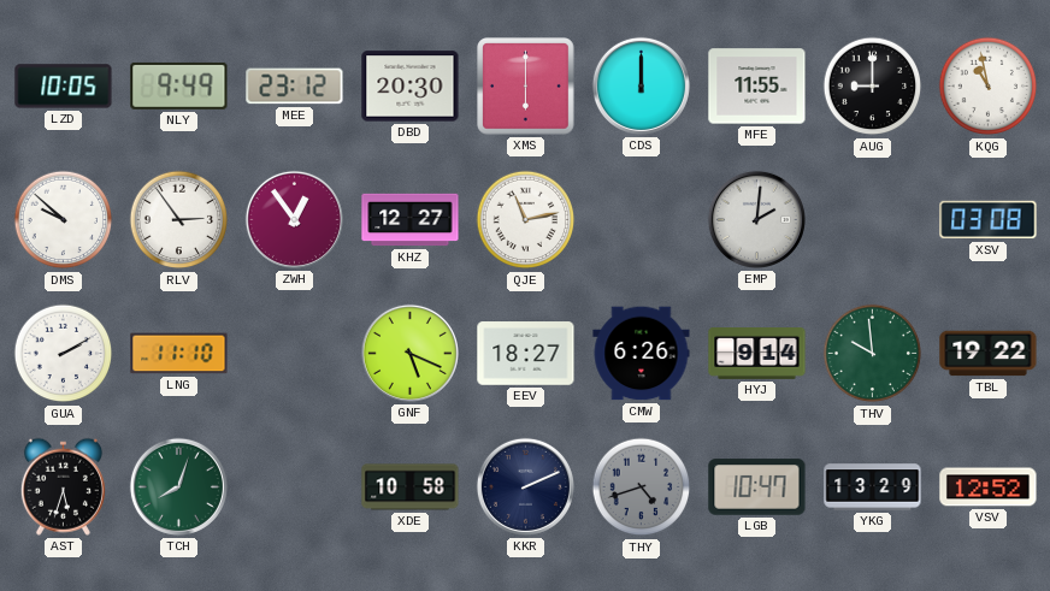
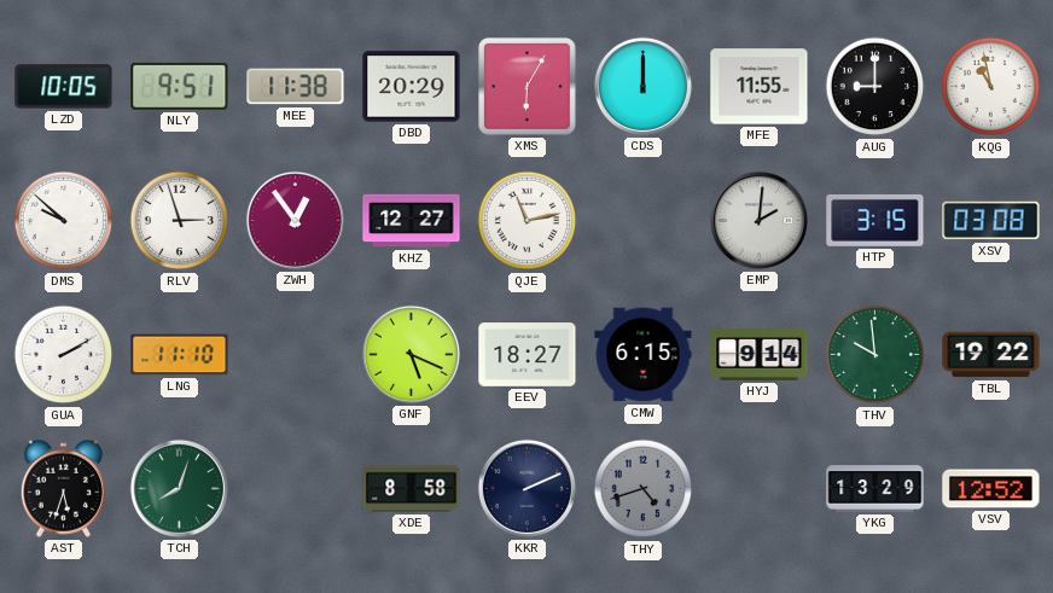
NLY: 9:49 -> 9:51 (180, 86)
MEE: 23:12 -> 11:38 (296, 87)
DBD: 20:30 -> 20:29 (412, 87)
XMS: 6:00 -> 6:05 (528, 87)
RLV: 2:54 -> 2:57 (180, 221)
HTP: none -> 3:15 (875, 220)
CMW: 6:26 -> 6:15 (644, 355)
XDE: 10:58 -> 8:58 (412, 489)
LGB: 10:47 -> none (757, 487)
